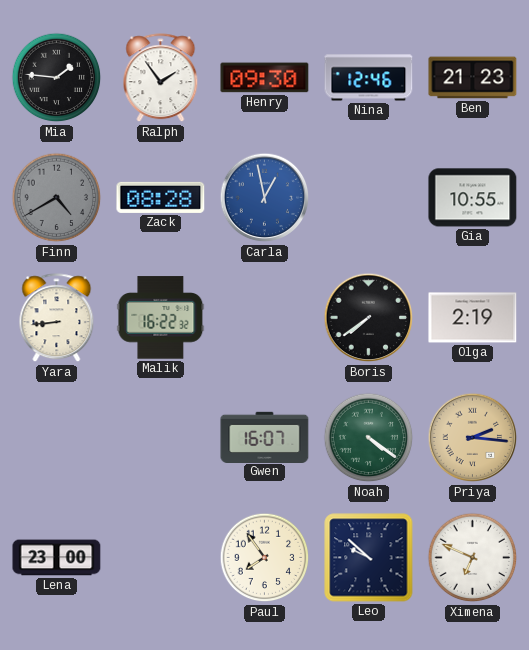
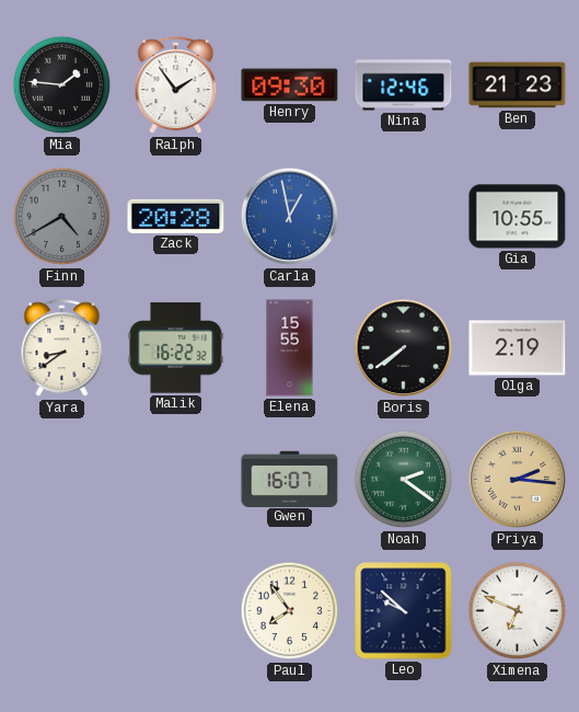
Zack: 08:28 -> 20:28 (176, 216)
Yara: 8:44 -> 8:39 (62, 348)
Elena: none -> 15:55 (290, 348)
Noah: 4:21 -> 2:21 (404, 480)
Lena: 23:00 -> none (57, 558)
